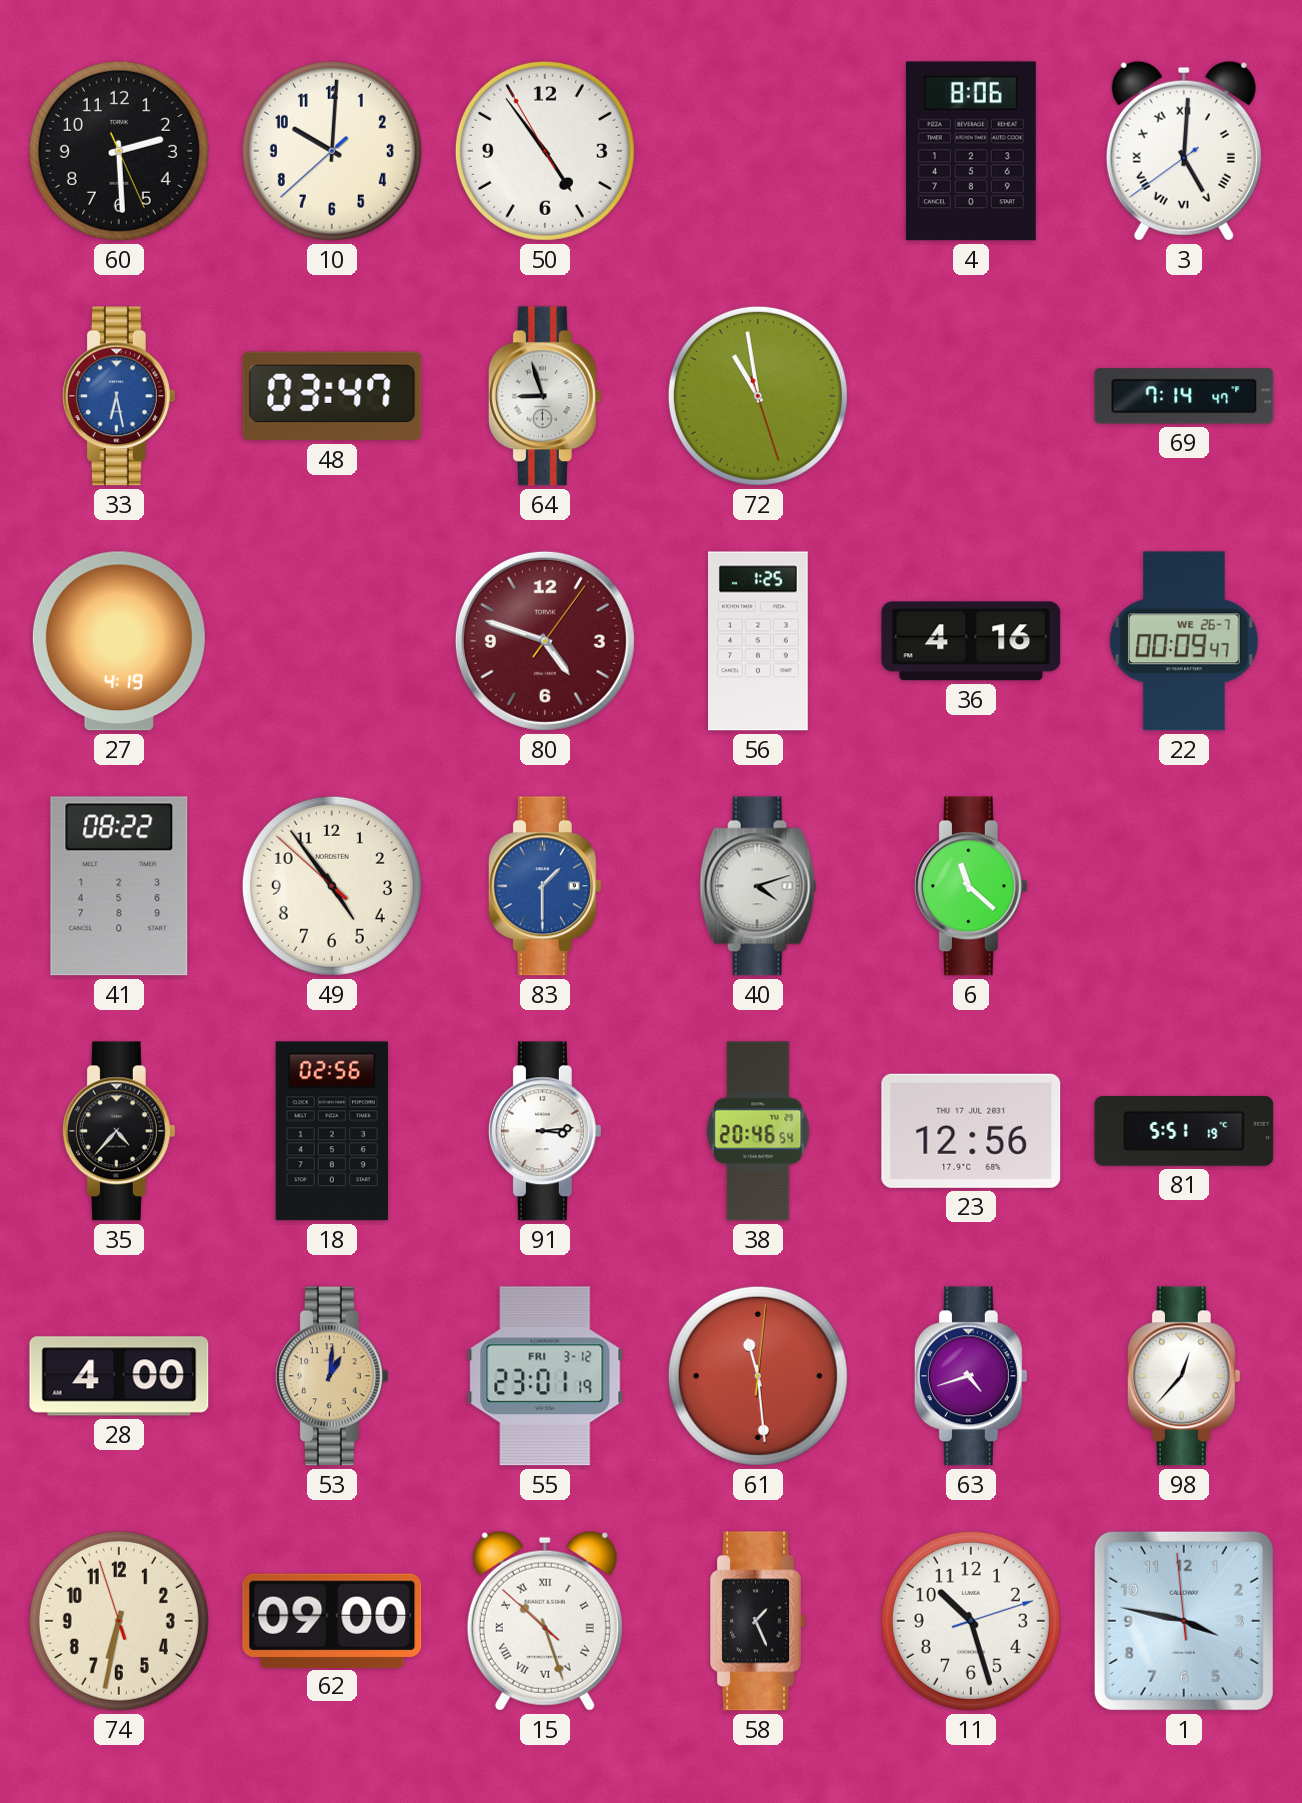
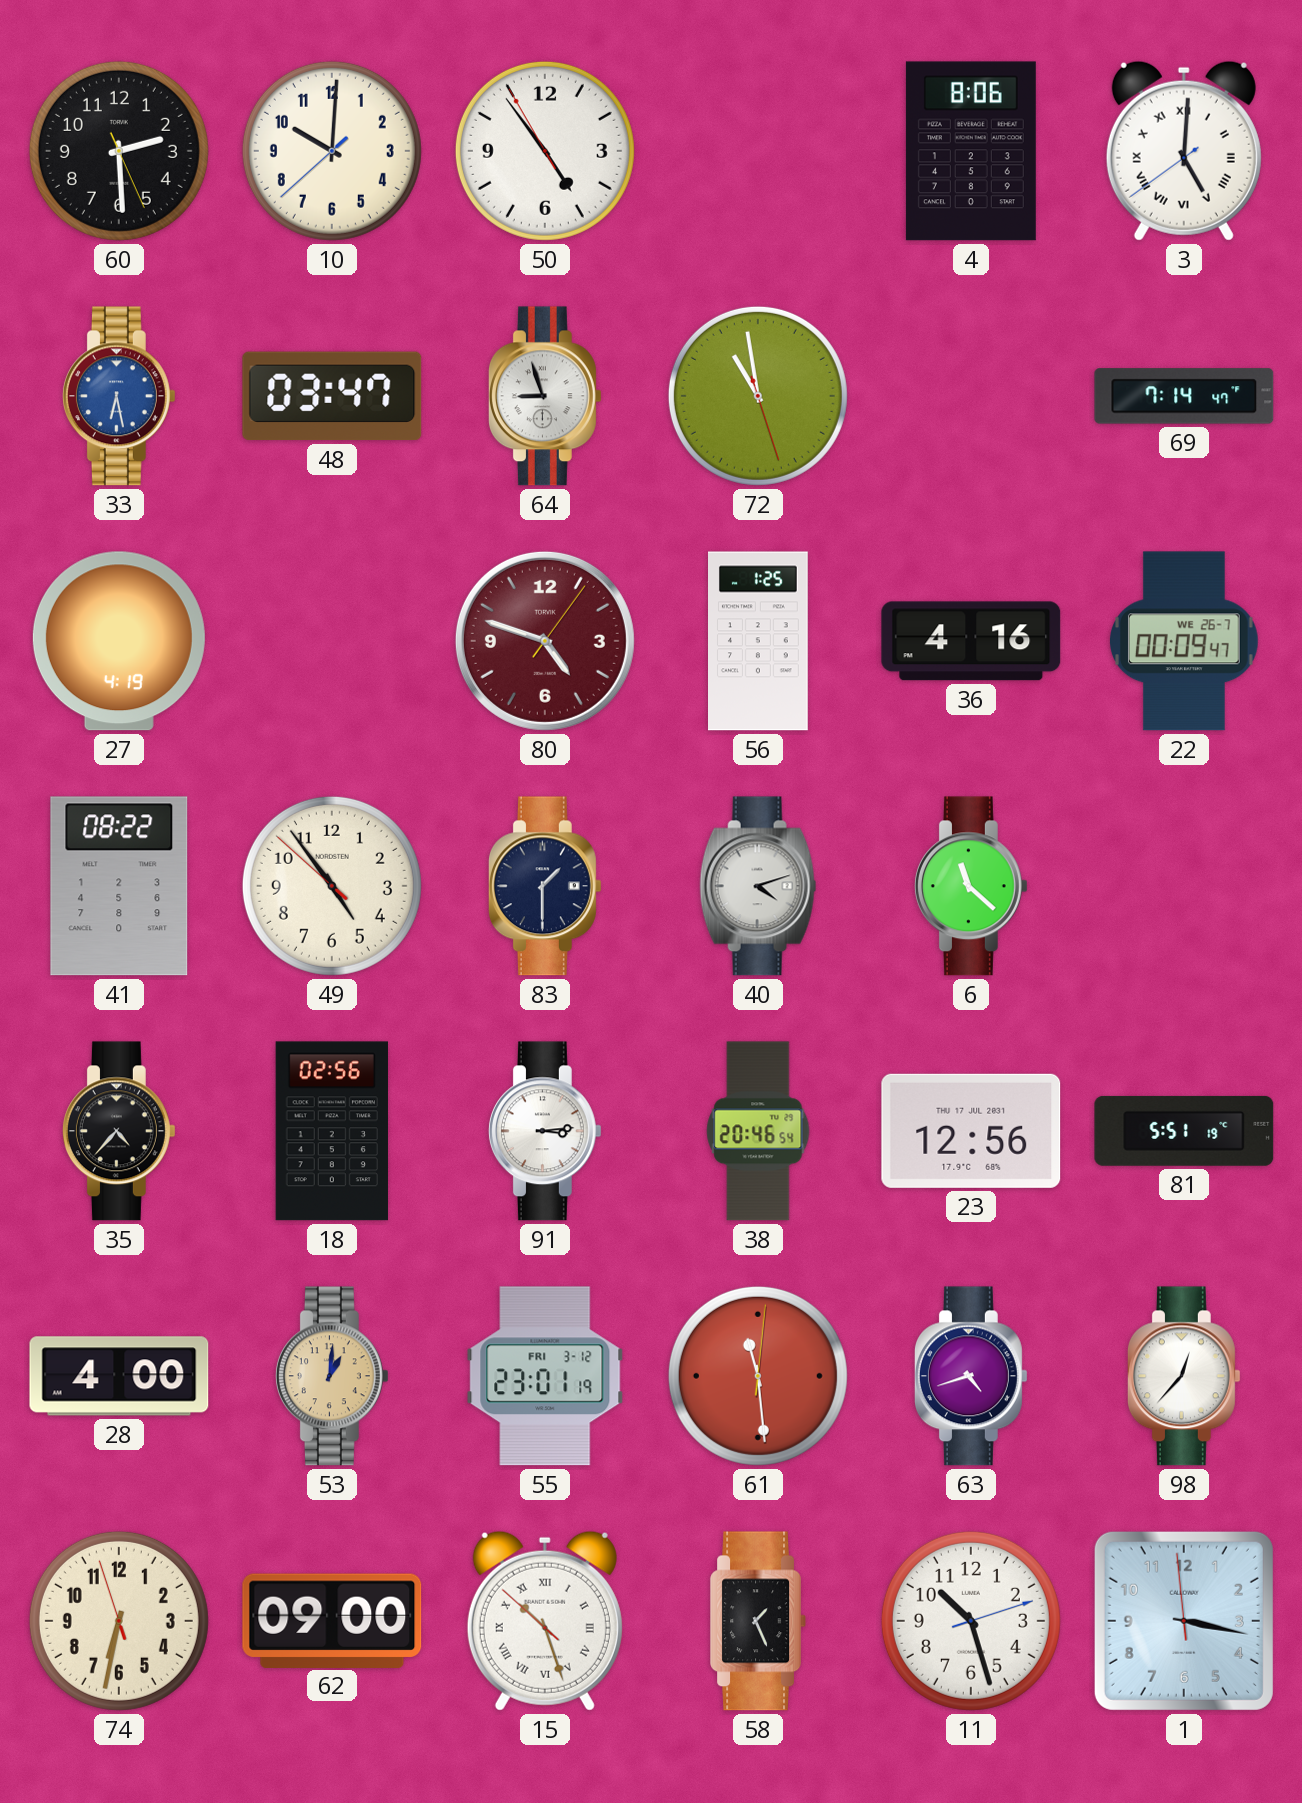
83 dial: blue -> navy (545, 886)
1: 3:46 -> 3:16 (1184, 1621)
